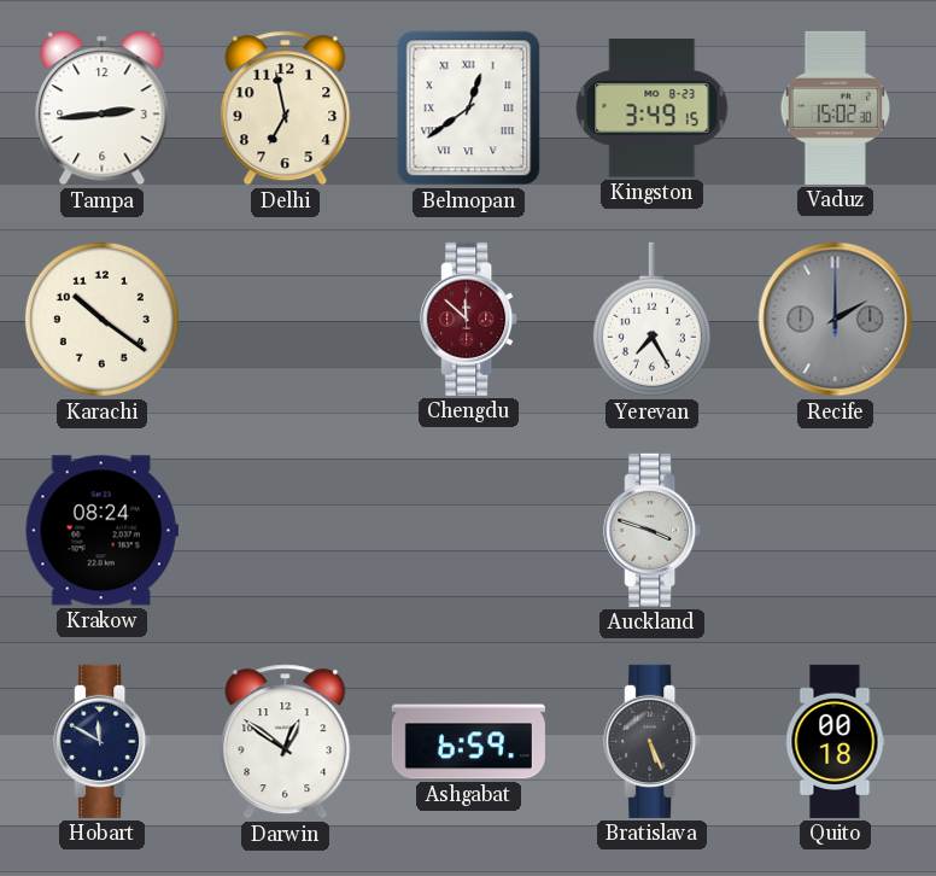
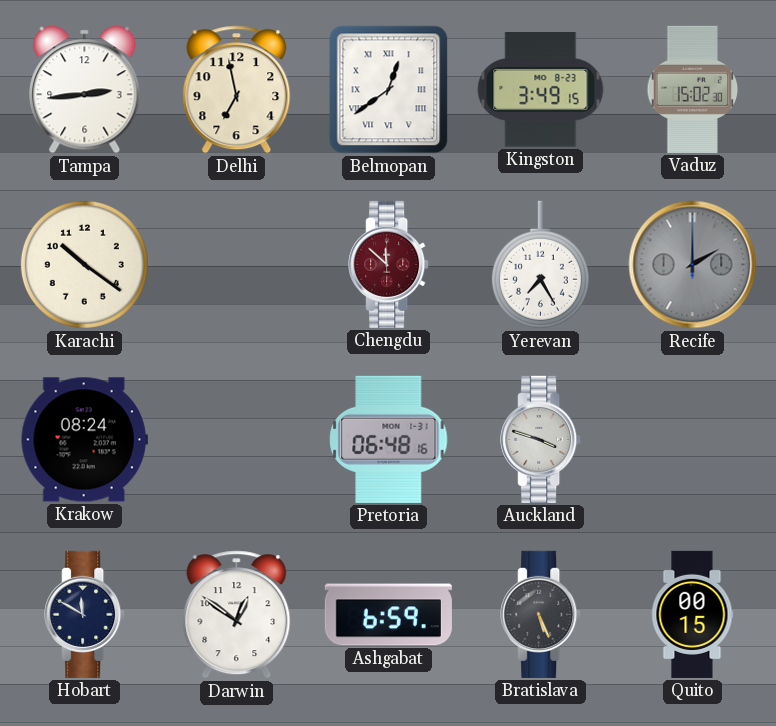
Pretoria: none -> 06:48 (389, 439)
Quito: 00:18 -> 00:15 (692, 614)
